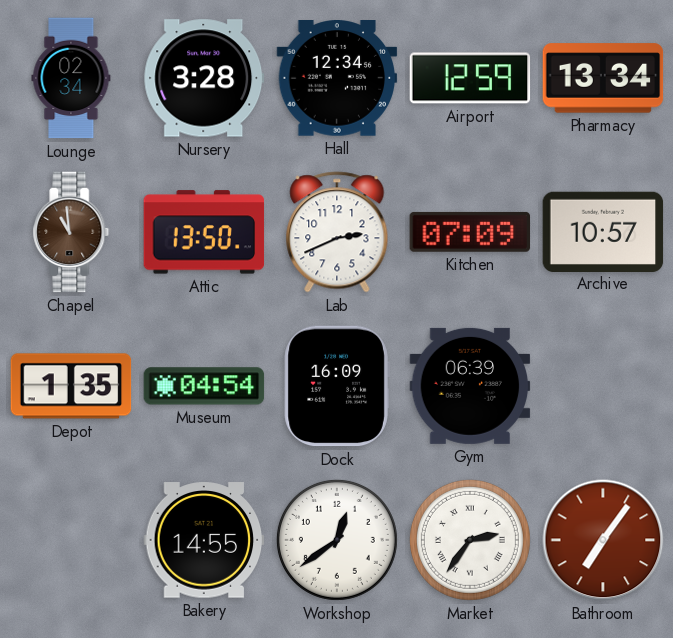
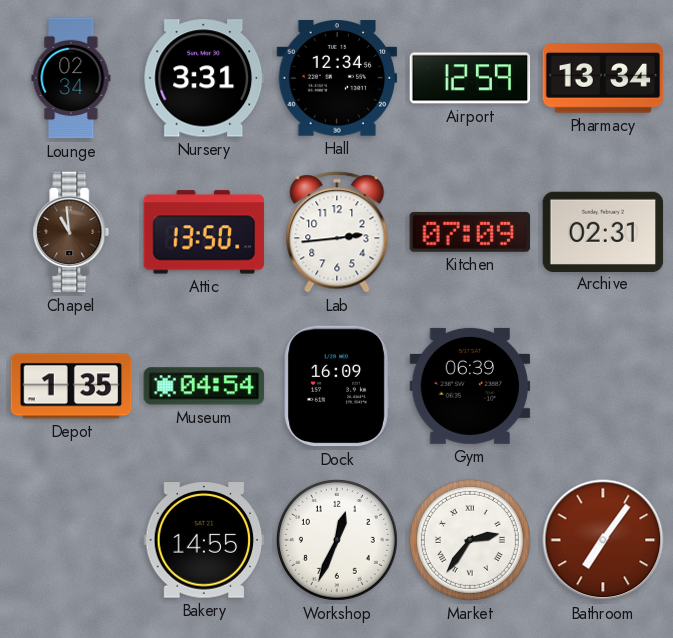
Nursery: 3:28 -> 3:31 (204, 78)
Lab: 2:41 -> 2:44 (337, 232)
Archive: 10:57 -> 02:31 (603, 231)
Workshop: 12:39 -> 12:34 (337, 540)
